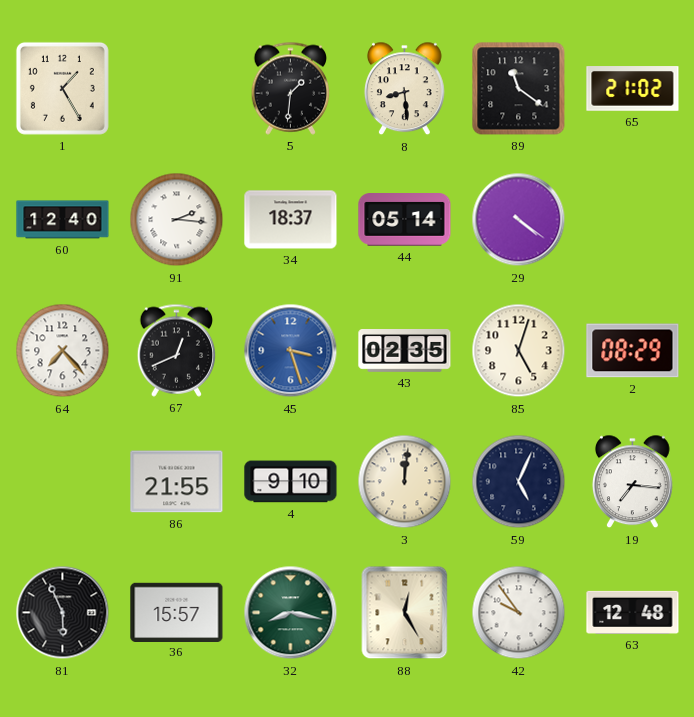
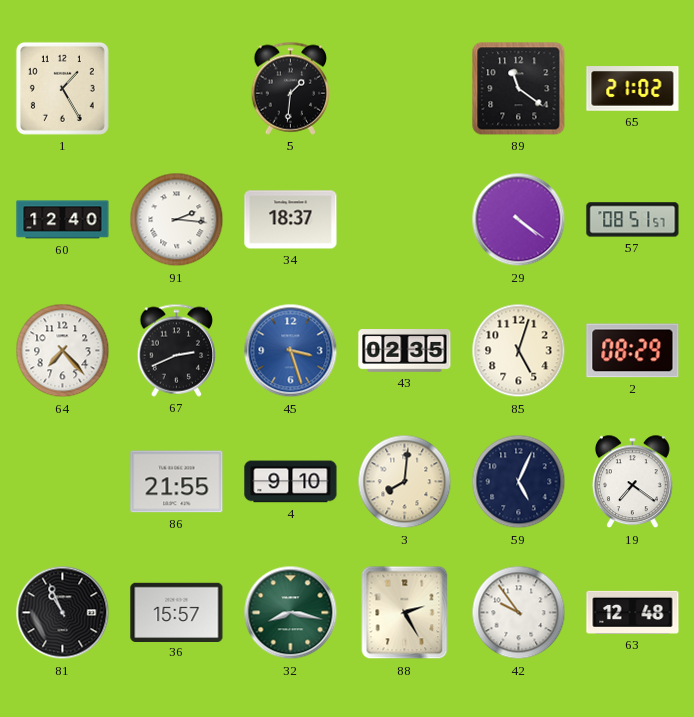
8: 8:29 -> none (405, 89)
44: 05:14 -> none (405, 220)
57: none -> 08:51 (633, 220)
67: 12:41 -> 2:41 (177, 350)
3: 12:01 -> 8:01 (405, 482)
19: 7:16 -> 7:21 (633, 482)
81: 5:56 -> 10:56 (63, 613)
88: 12:25 -> 2:25 (405, 613)
